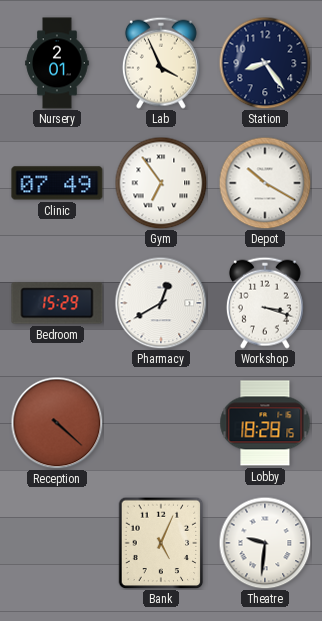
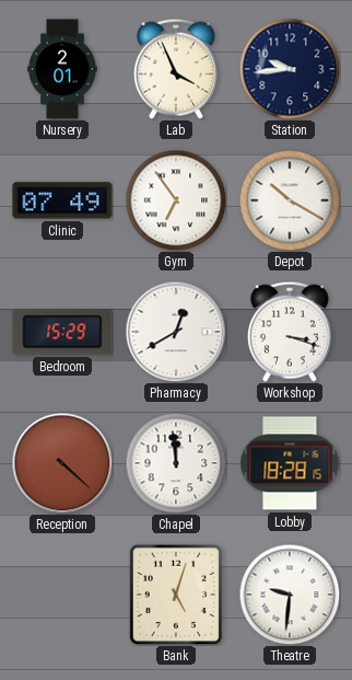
Station: 8:24 -> 9:44 (290, 69)
Chapel: none -> 11:59 (176, 463)
Bank: 5:04 -> 5:03 (176, 595)
